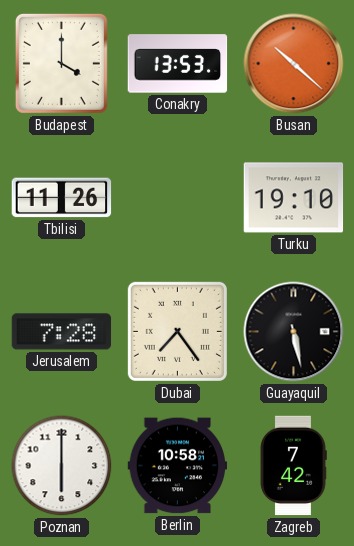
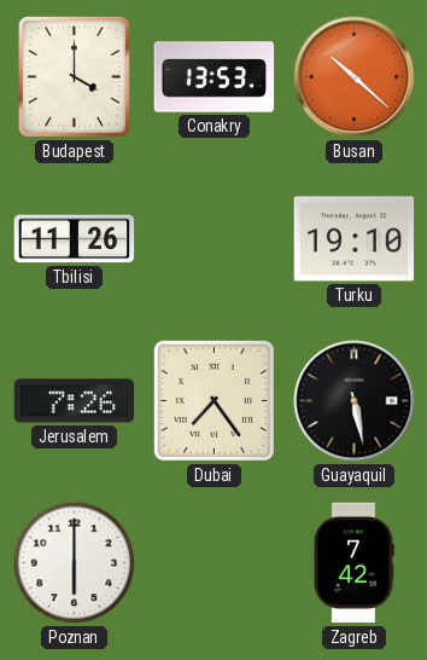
Jerusalem: 7:28 -> 7:26 (75, 401)
Berlin: 10:58 -> none (178, 466)
